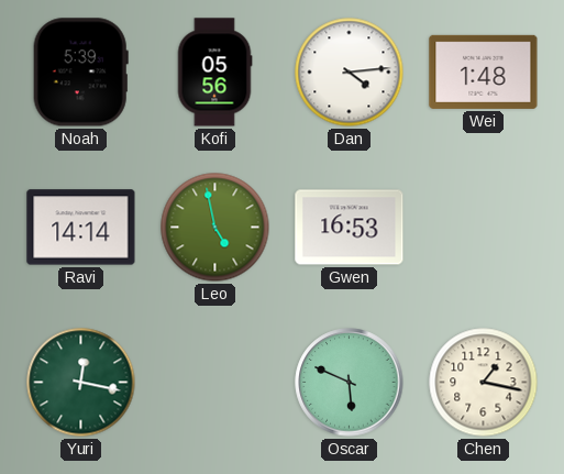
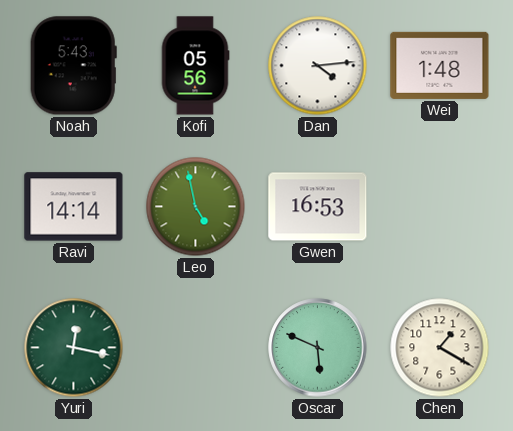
Noah: 5:39 -> 5:43 (73, 66)
Chen: 1:17 -> 1:20 (440, 348)
